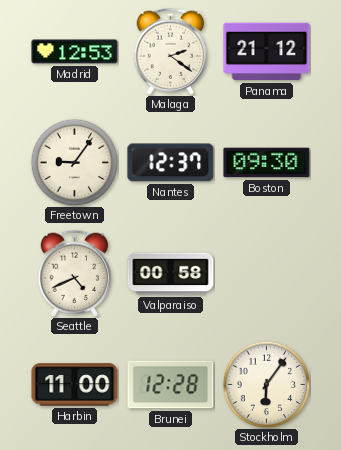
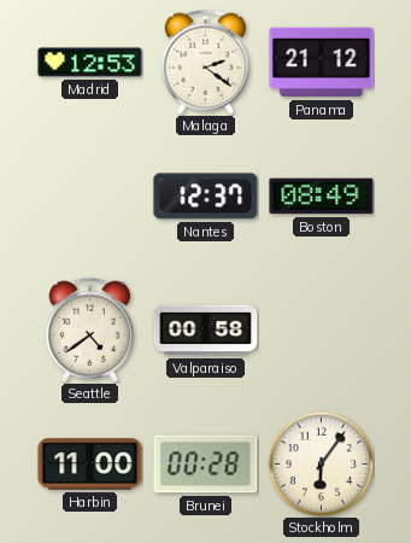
Freetown: 9:06 -> none (74, 162)
Boston: 09:30 -> 08:49 (322, 197)
Seattle: 4:41 -> 4:39 (90, 329)
Brunei: 12:28 -> 00:28 (206, 465)
